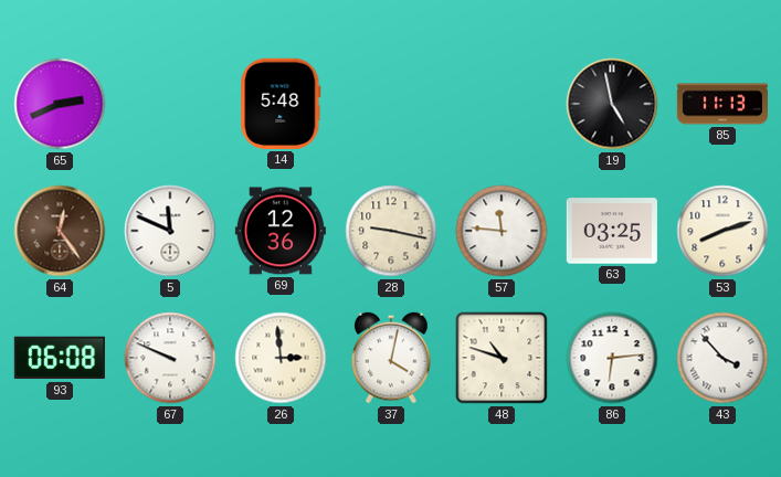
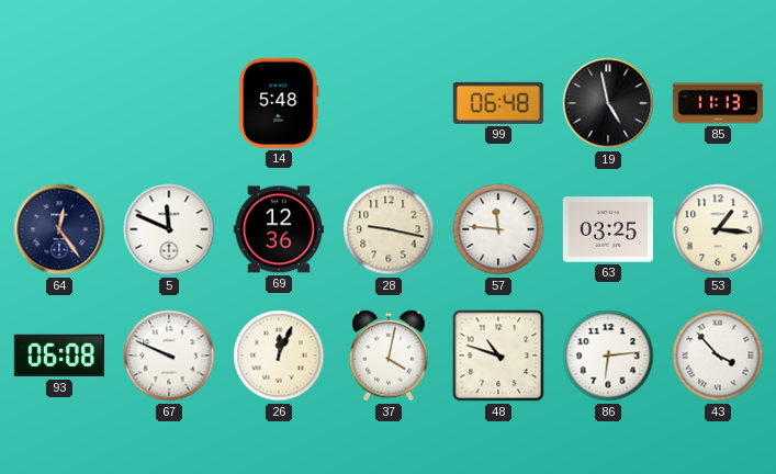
65: 2:41 -> none (60, 104)
99: none -> 06:48 (498, 103)
64 dial: brown -> navy (59, 229)
53: 8:12 -> 1:16 (718, 229)
26: 2:59 -> 12:04 (279, 356)
